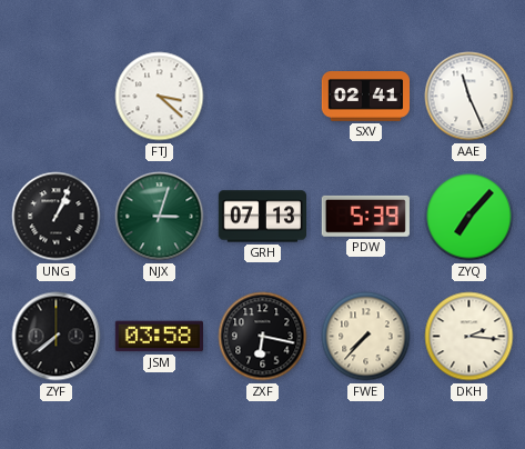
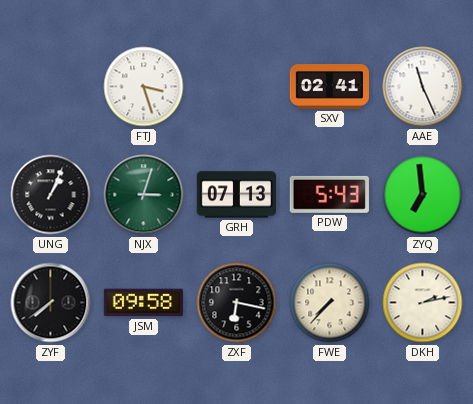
FTJ: 3:22 -> 3:27 (144, 87)
PDW: 5:39 -> 5:43 (329, 194)
ZYQ: 7:07 -> 6:59 (423, 195)
JSM: 03:58 -> 09:58 (143, 303)
DKH: 2:16 -> 2:13 (423, 303)
